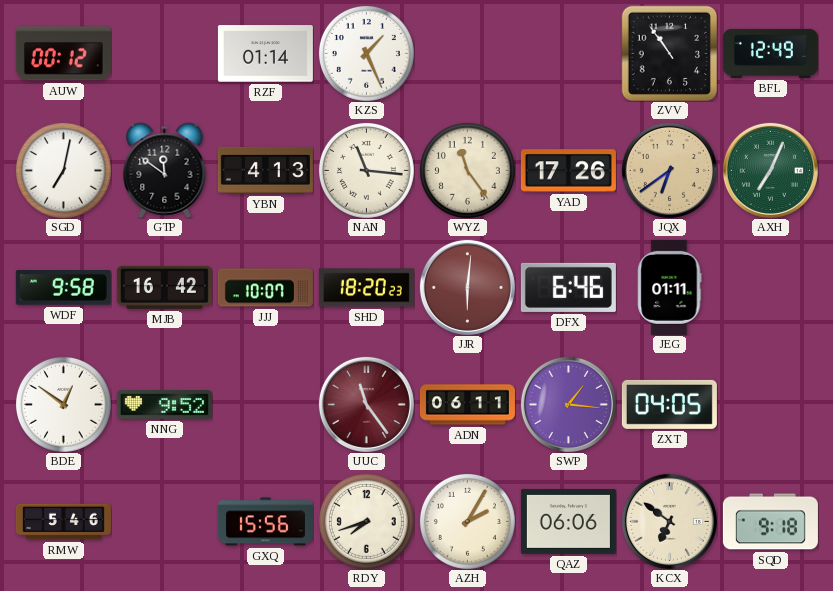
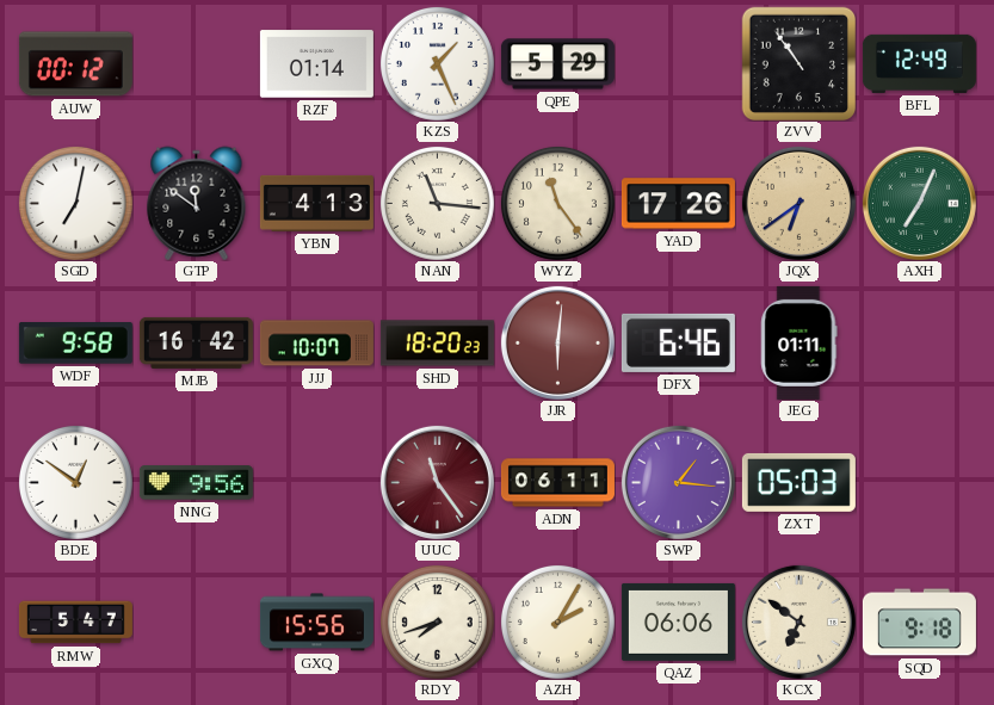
QPE: none -> 5:29 (557, 64)
NNG: 9:52 -> 9:56 (196, 483)
ZXT: 04:05 -> 05:03 (798, 482)
RMW: 5:46 -> 5:47 (75, 623)
